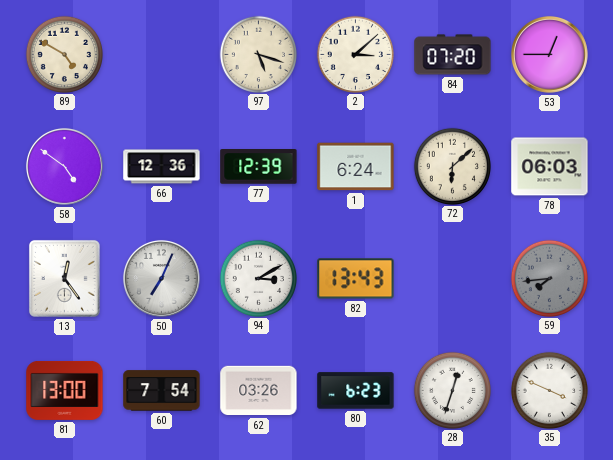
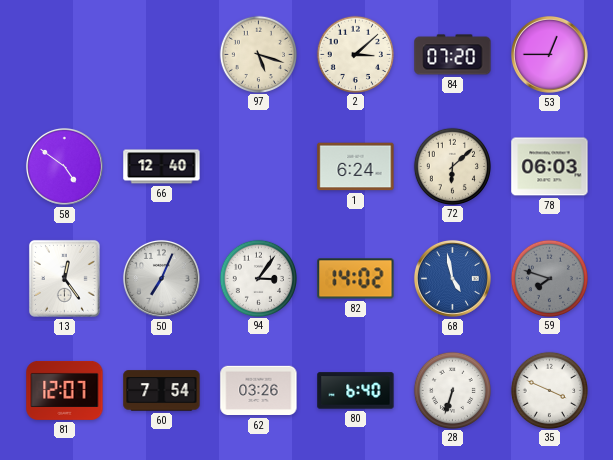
89: 4:50 -> none (64, 54)
66: 12:36 -> 12:40 (162, 167)
77: 12:39 -> none (259, 167)
94: 3:10 -> 3:06 (258, 278)
82: 13:43 -> 14:02 (356, 279)
68: none -> 4:58 (452, 278)
59: 7:44 -> 7:48 (549, 278)
81: 13:00 -> 12:07 (65, 390)
80: 6:23 -> 6:40 (356, 391)
28: 12:33 -> 6:33 (452, 390)
